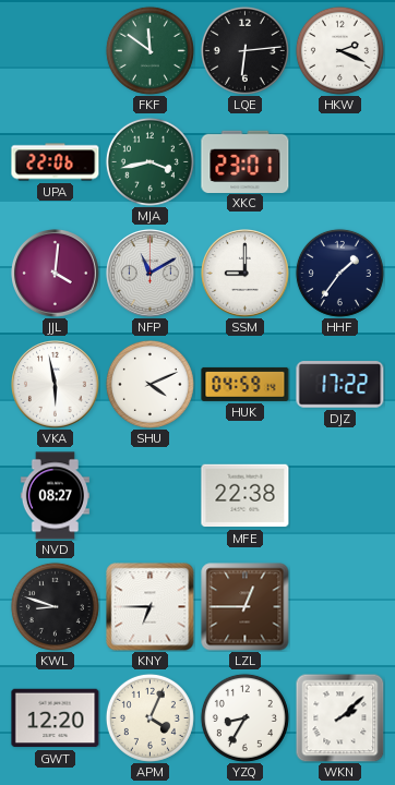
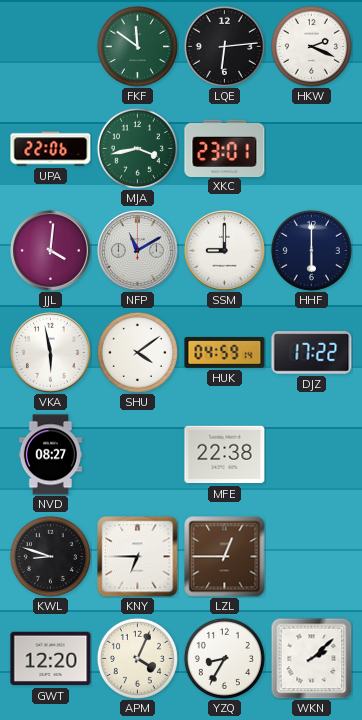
HHF: 1:36 -> 6:00 (311, 250)
SHU: 4:11 -> 4:09 (137, 352)
